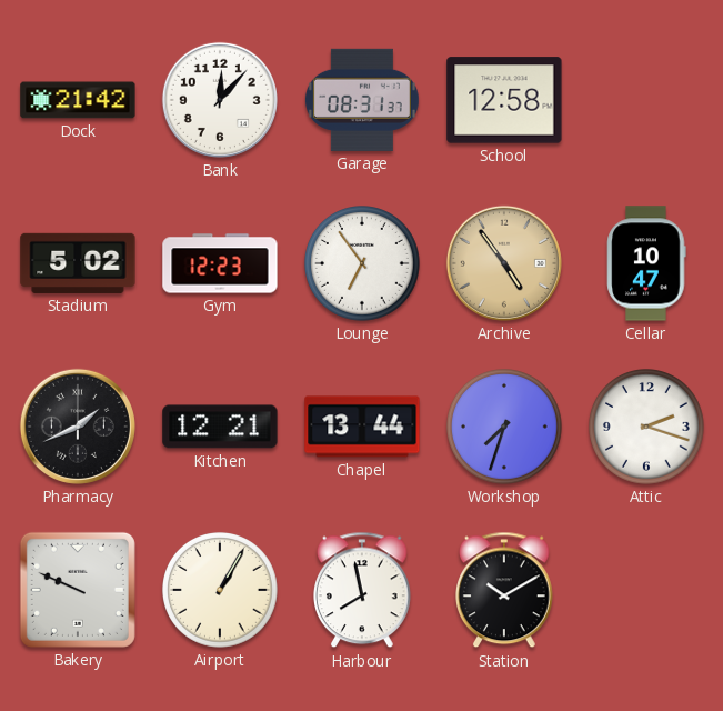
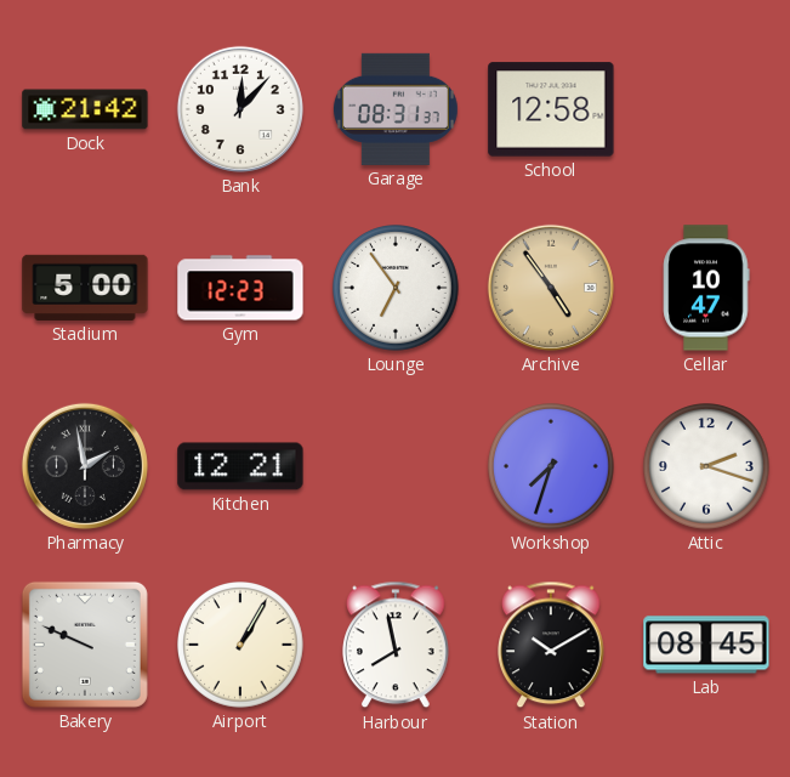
Stadium: 5:02 -> 5:00 (85, 288)
Pharmacy: 1:41 -> 1:58 (85, 466)
Chapel: 13:44 -> none (362, 427)
Lab: none -> 08:45 (706, 645)
